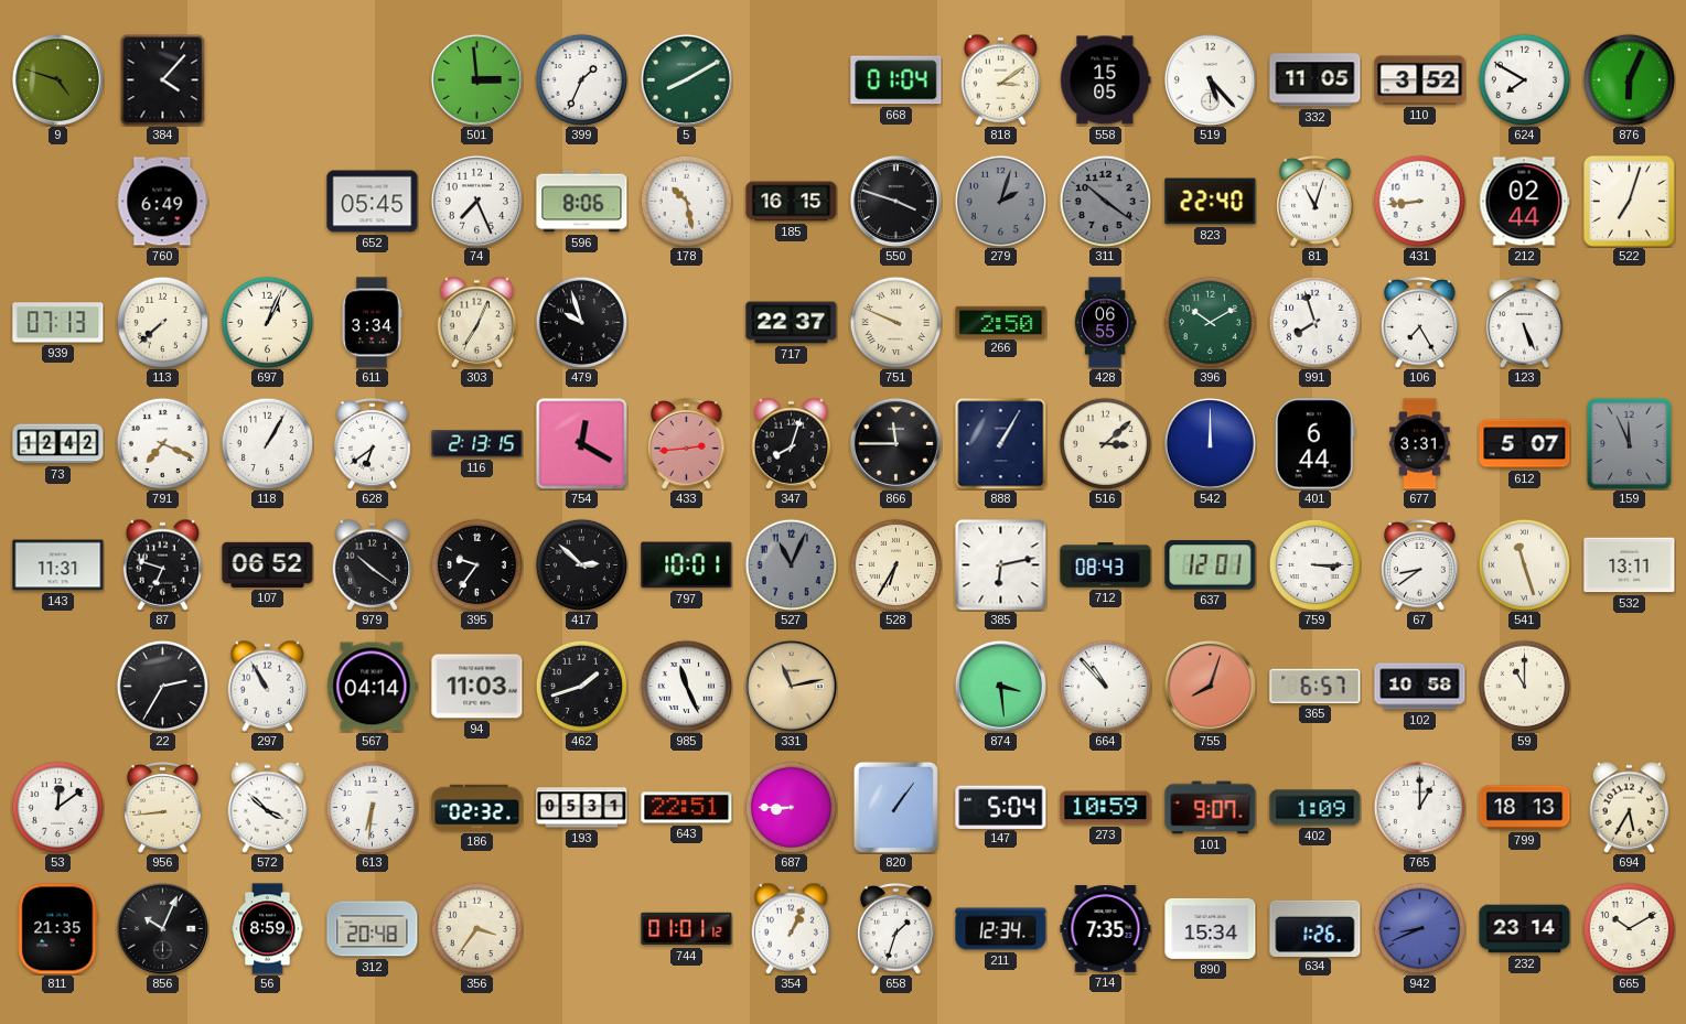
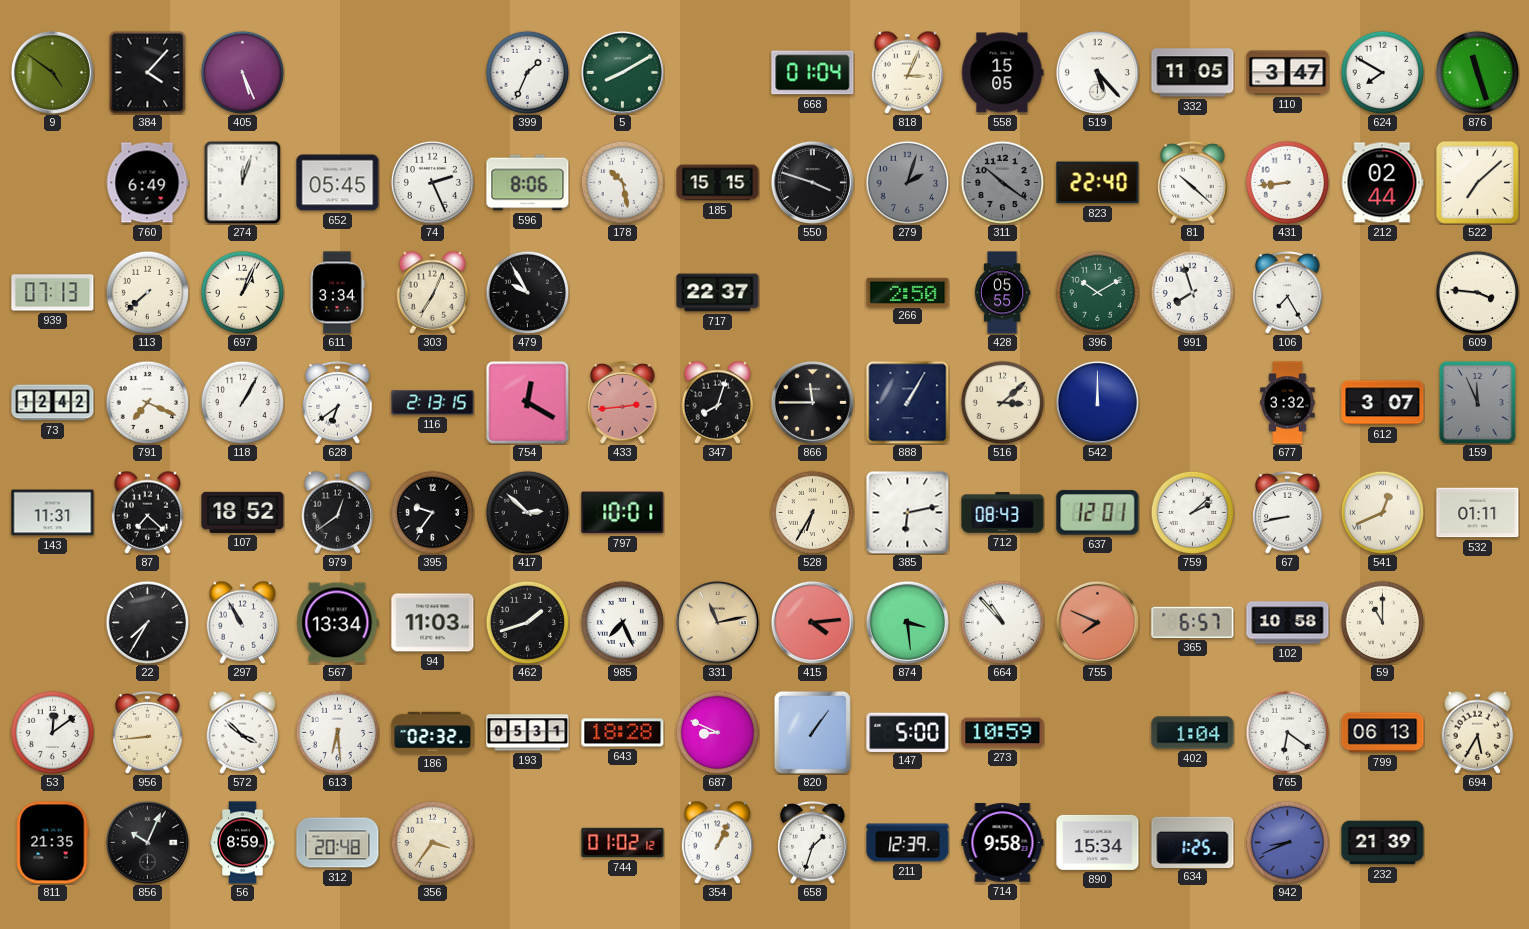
9: 4:48 -> 4:51 (52, 72)
405: none -> 5:26 (242, 72)
501: 2:59 -> none (476, 79)
818: 3:09 -> 3:04 (908, 72)
110: 3:52 -> 3:47 (1288, 73)
876: 6:04 -> 11:27 (1477, 72)
274: none -> 12:03 (243, 182)
74: 7:26 -> 2:26 (432, 182)
185: 16:15 -> 15:15 (718, 183)
81: 11:03 -> 10:22 (1193, 183)
522: 7:03 -> 7:08 (1477, 182)
479: 9:57 -> 9:55 (527, 292)
751: 9:49 -> none (895, 322)
428: 06:55 -> 05:55 (1002, 293)
123: 5:26 -> none (1525, 323)
609: none -> 3:46 (1477, 292)
401: 6:44 -> none (1314, 444)
677: 3:31 -> 3:32 (1288, 403)
612: 5:07 -> 3:07 (1383, 403)
87: 6:48 -> 7:22 (148, 512)
107: 06:52 -> 18:52 (243, 512)
979: 10:21 -> 12:39 (338, 512)
527: 11:04 -> none (791, 564)
759: 3:15 -> 2:08 (1192, 512)
67: 8:39 -> 8:43 (1288, 513)
541: 11:27 -> 12:41 (1382, 512)
532: 13:11 -> 01:11 (1478, 513)
22: 2:35 -> 7:35 (147, 622)
567: 04:14 -> 13:34 (338, 623)
985: 11:26 -> 7:26 (622, 622)
415: none -> 4:14 (812, 622)
755: 8:03 -> 7:49 (1097, 622)
613: 6:31 -> 6:29 (337, 732)
643: 22:51 -> 18:28 (623, 733)
687: 8:45 -> 8:49 (717, 732)
147: 5:04 -> 5:00 (908, 732)
101: 9:07 -> none (1211, 808)
402: 1:09 -> 1:04 (1193, 733)
765: 1:00 -> 6:21 (1287, 732)
799: 18:13 -> 06:13 (1383, 733)
744: 01:01 -> 01:02 (623, 843)
211: 12:34 -> 12:39 (908, 843)
714: 7:35 -> 9:58 (1003, 843)
634: 1:26 -> 1:25 (1193, 842)
232: 23:14 -> 21:39 (1383, 843)
665: 10:10 -> none (1629, 928)
